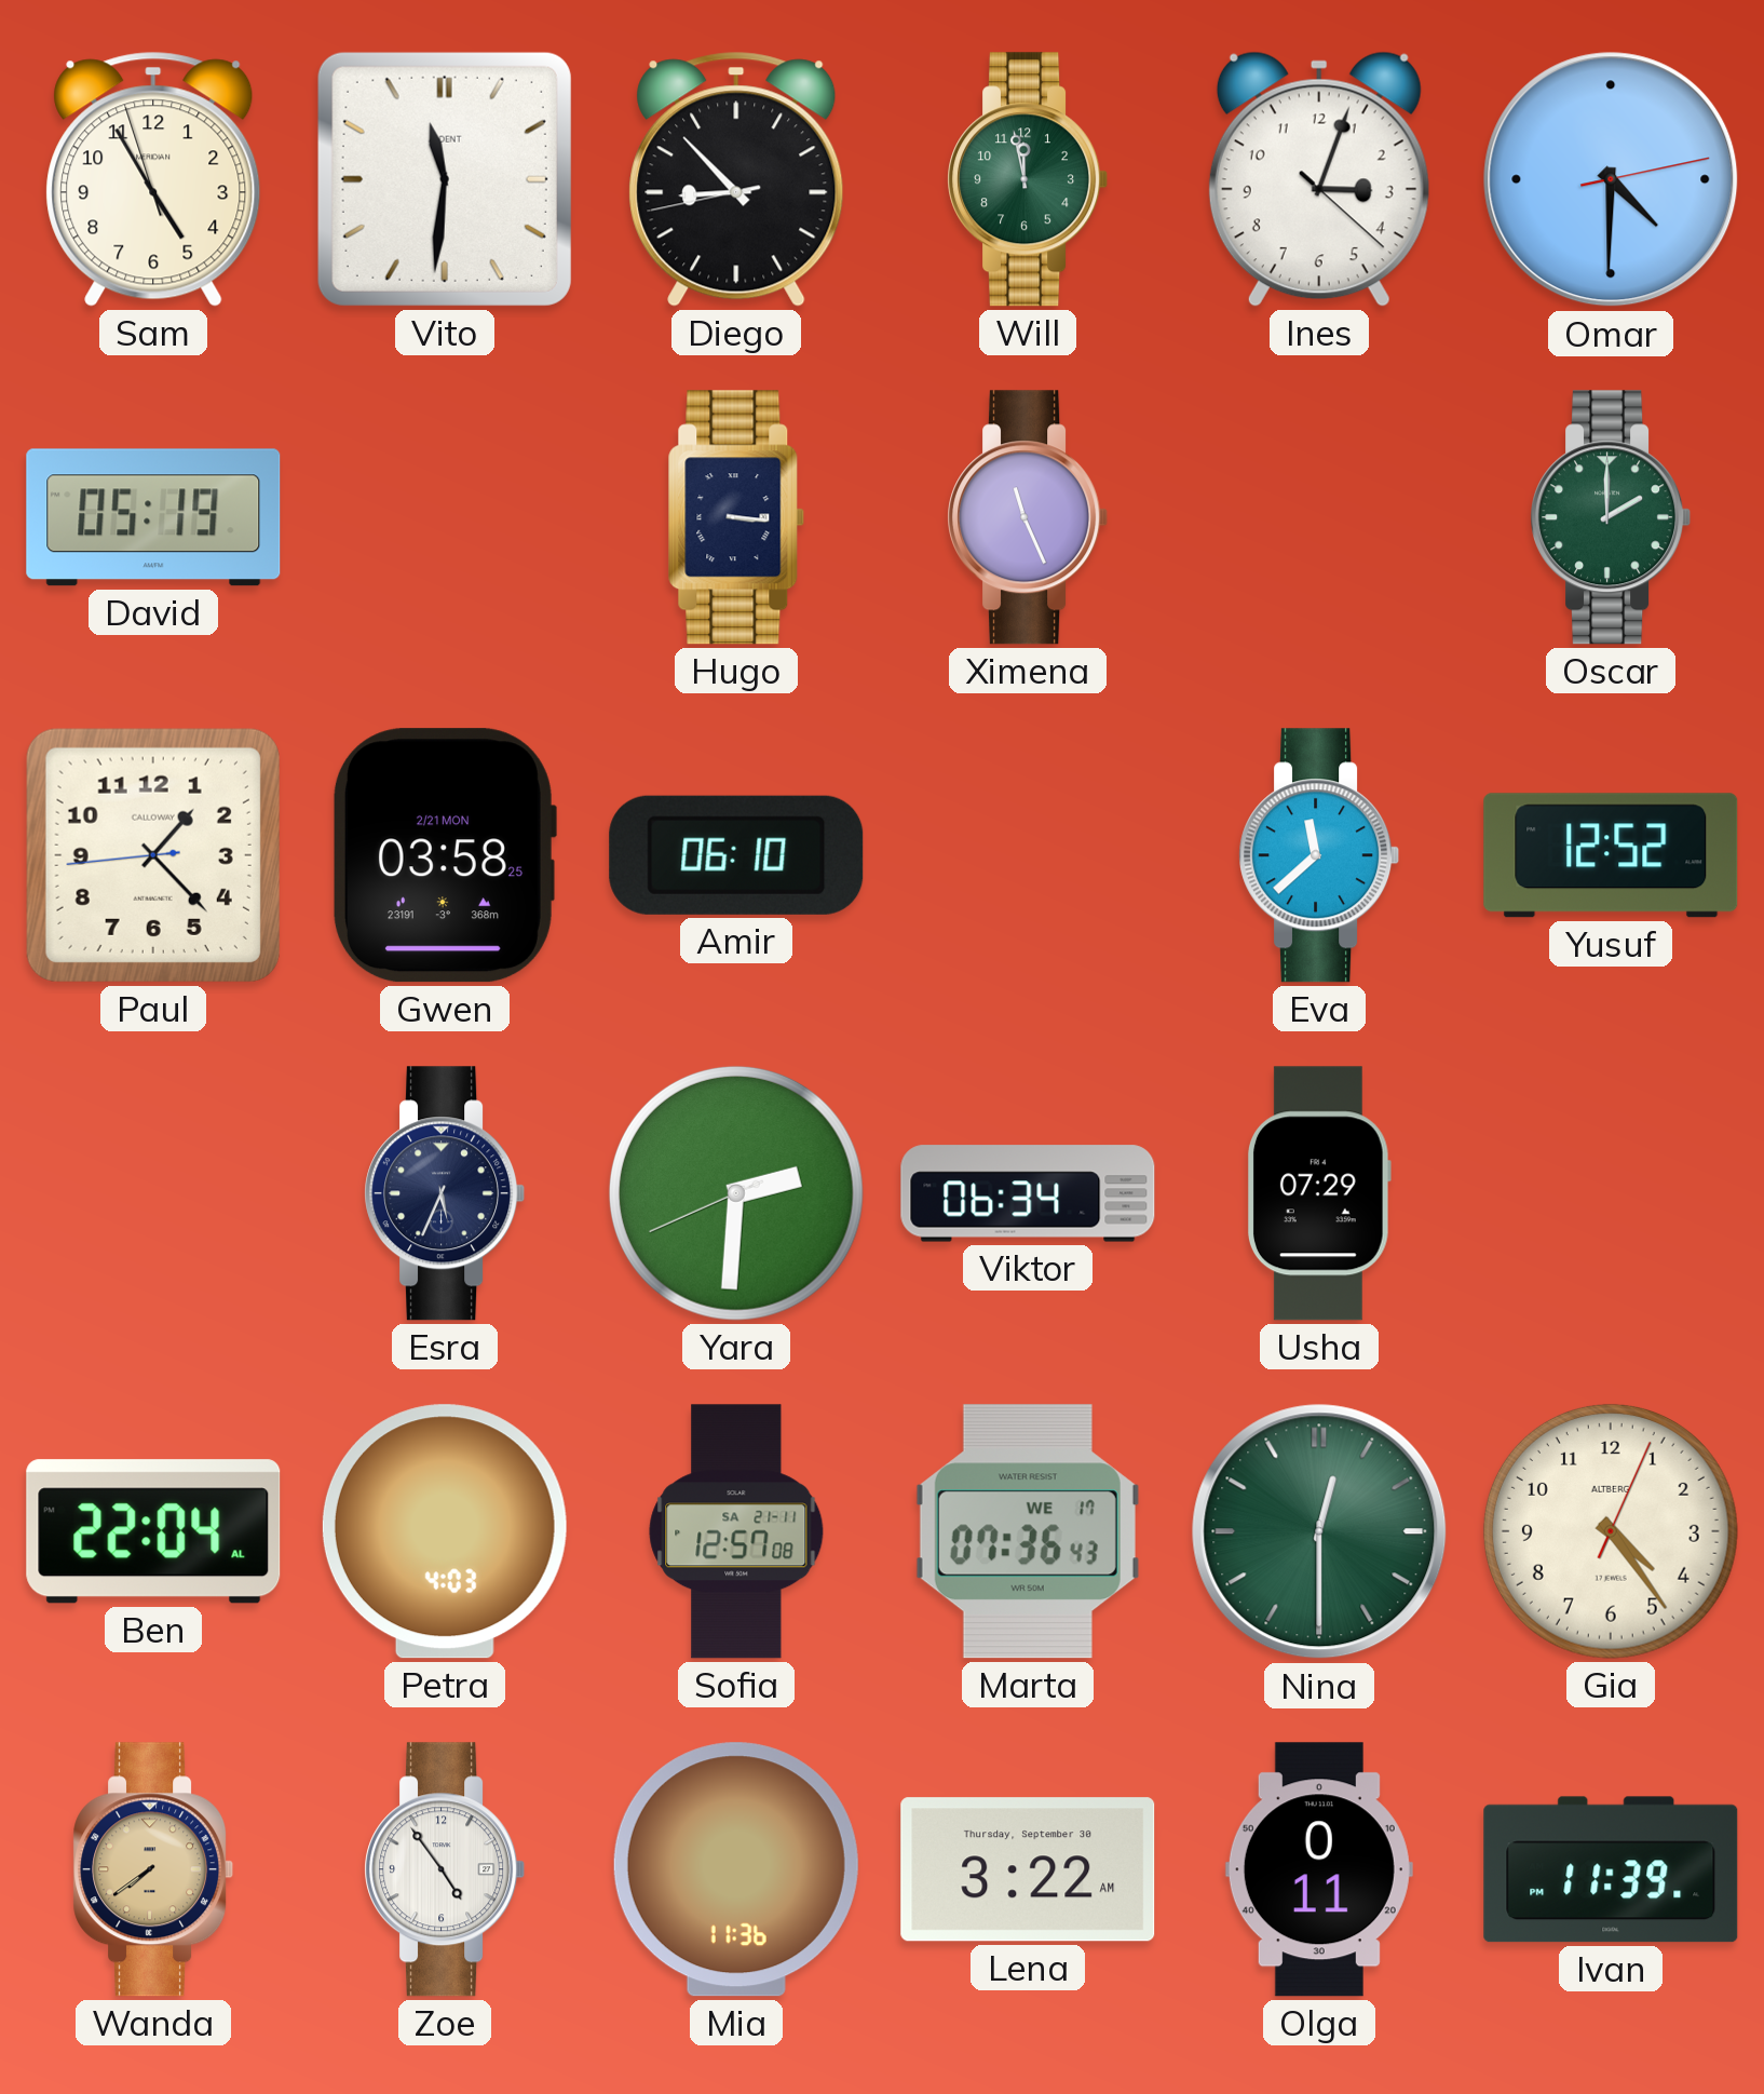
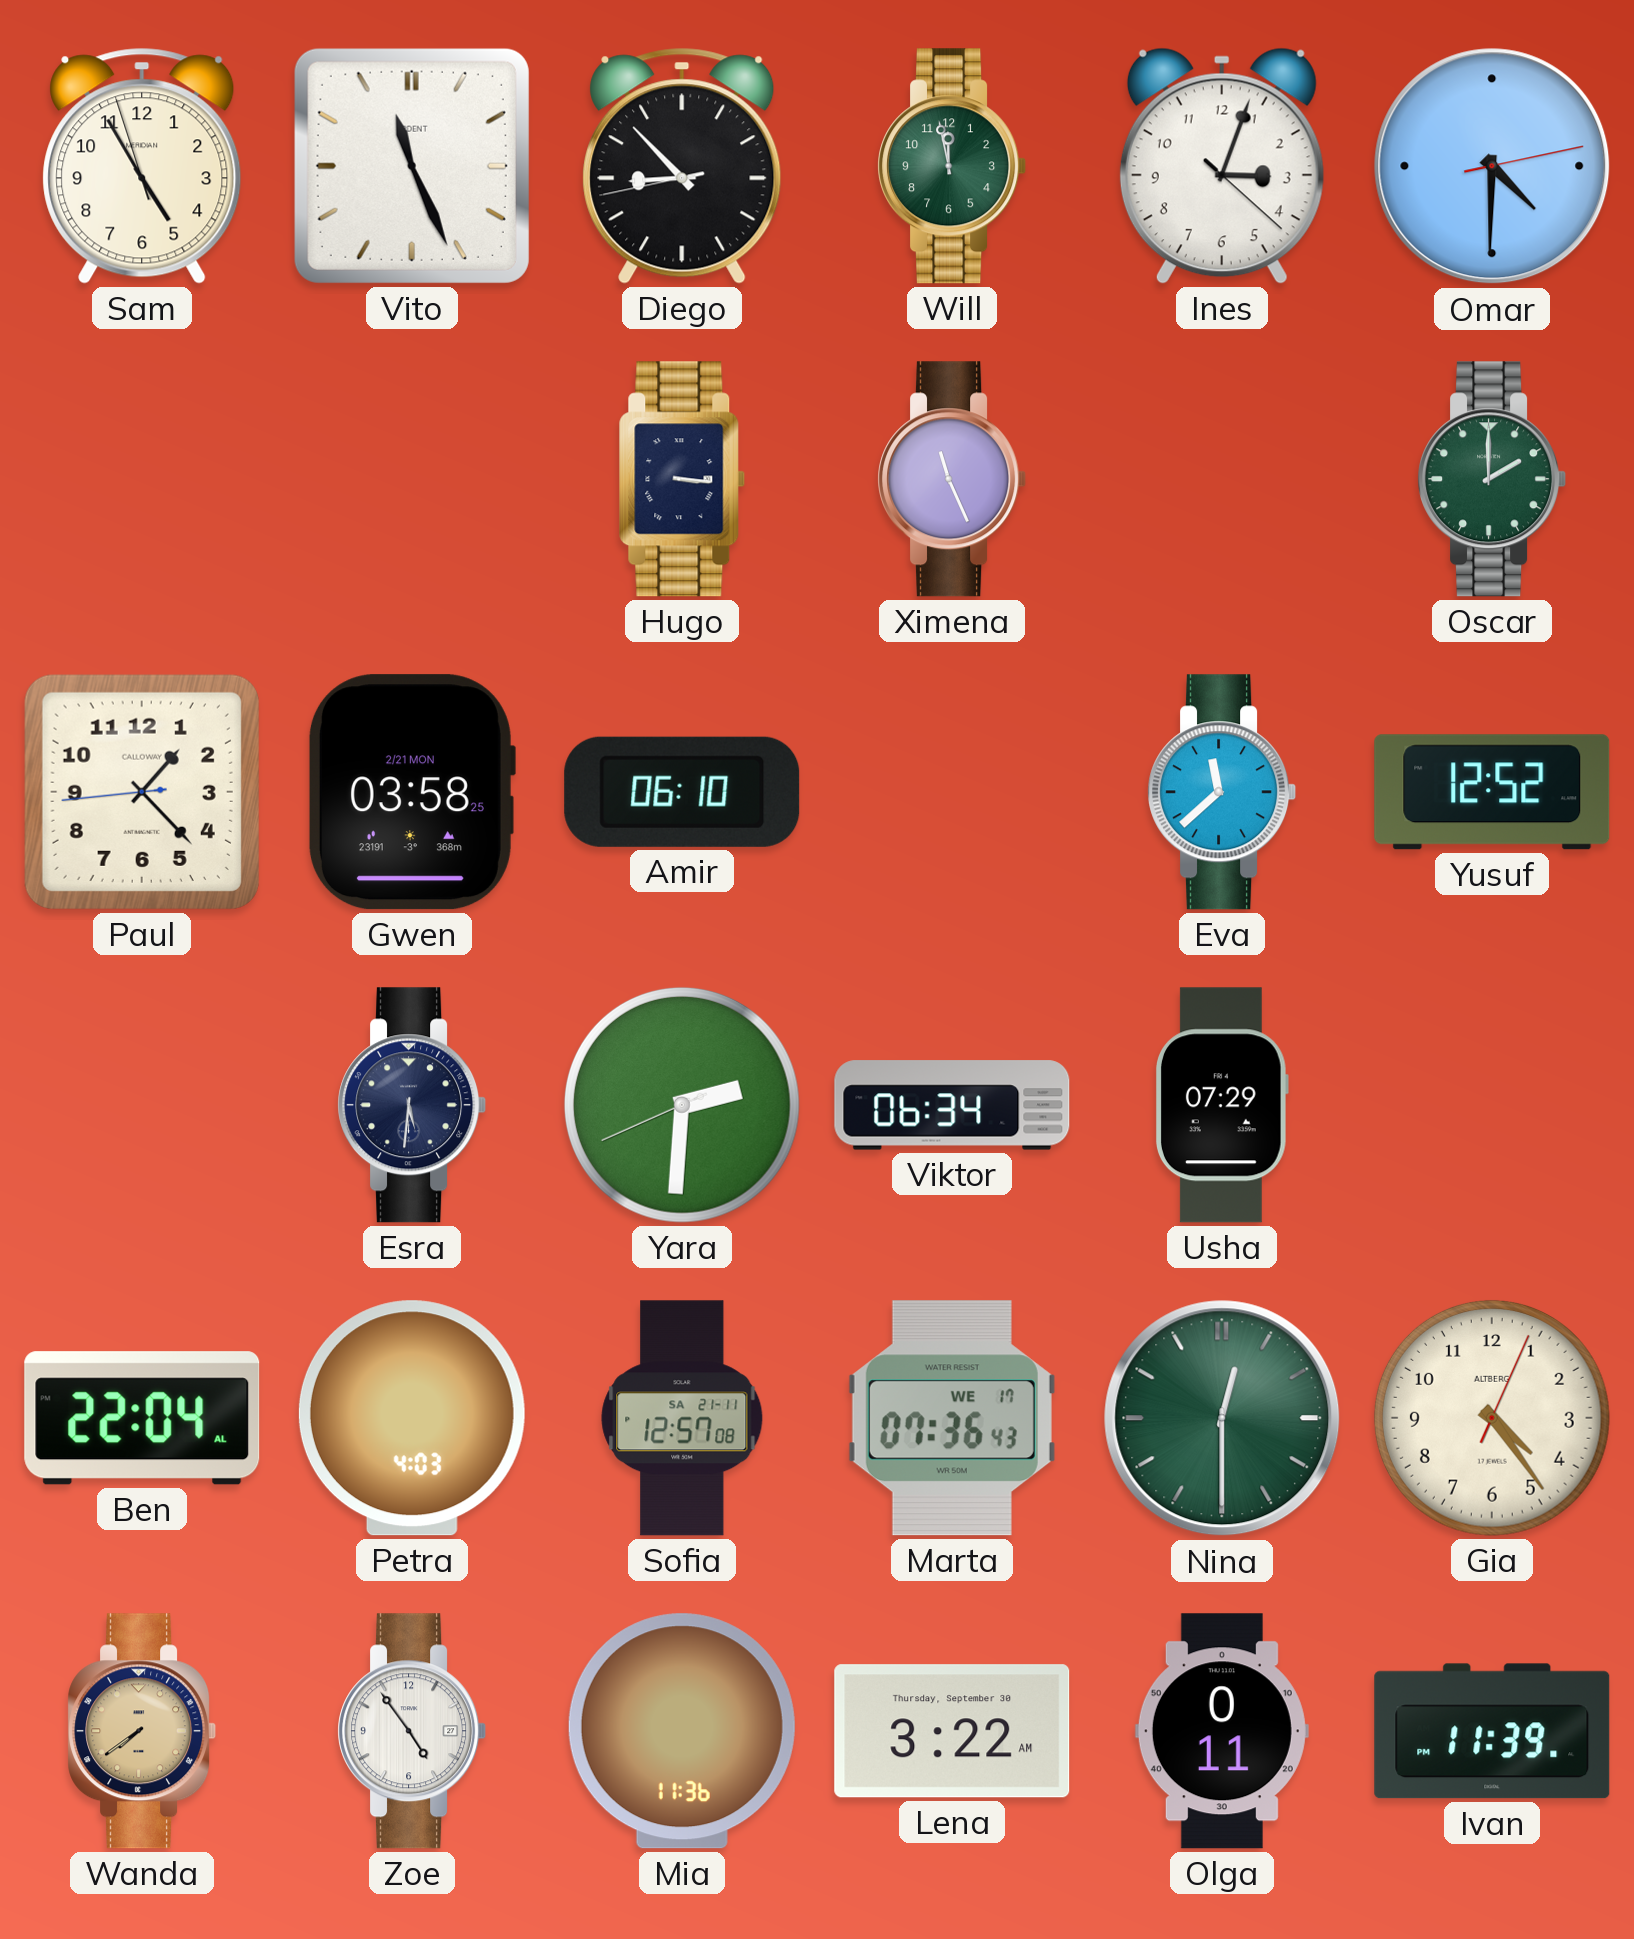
Vito: 11:31 -> 11:26 (412, 166)
David: 05:19 -> none (153, 517)
Esra: 5:34 -> 5:31 (412, 1105)
